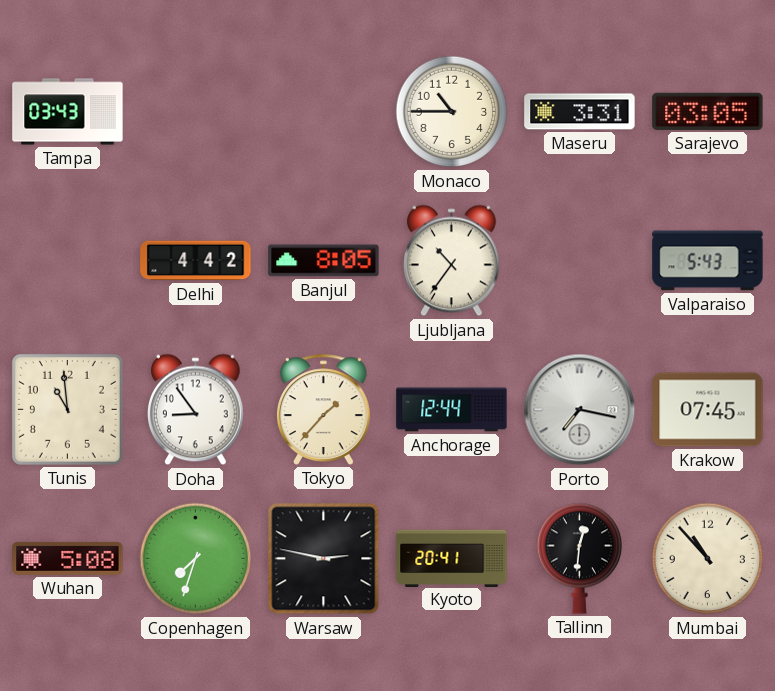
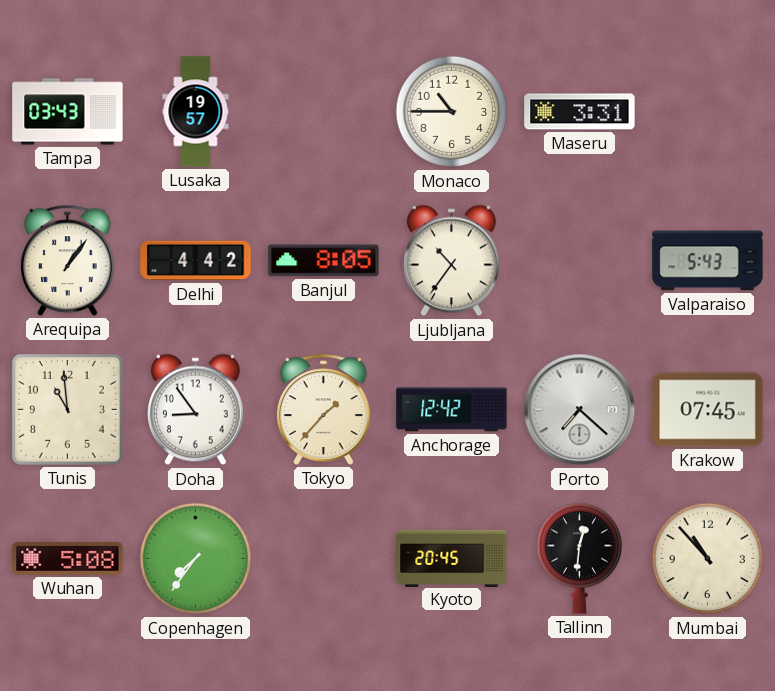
Lusaka: none -> 19:57 (196, 112)
Sarajevo: 03:05 -> none (708, 111)
Arequipa: none -> 1:06 (68, 260)
Anchorage: 12:44 -> 12:42 (452, 410)
Porto: 7:17 -> 7:22 (580, 410)
Copenhagen: 7:33 -> 7:36 (196, 559)
Warsaw: 2:47 -> none (324, 559)
Kyoto: 20:41 -> 20:45 (452, 558)
